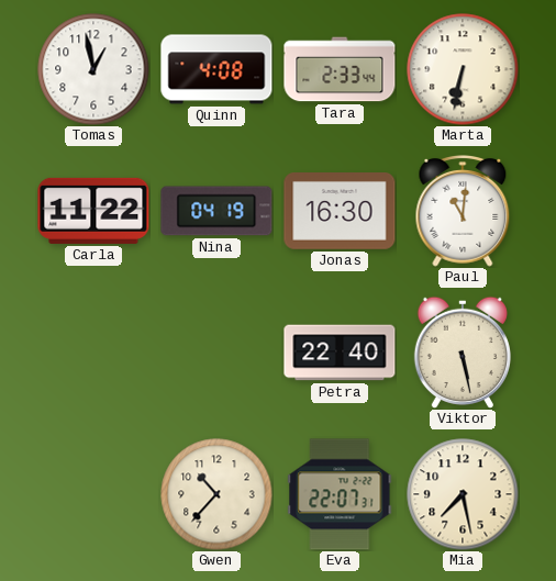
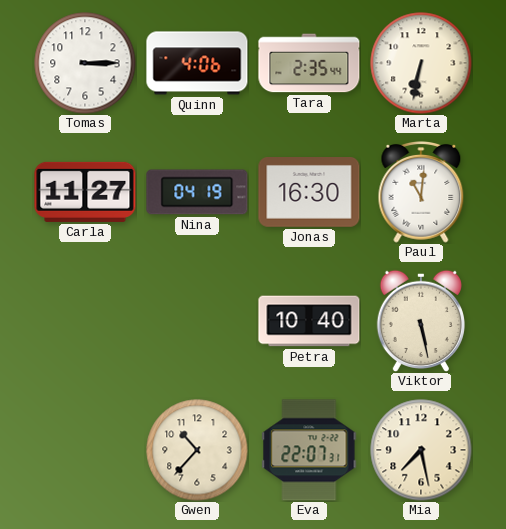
Tomas: 12:58 -> 3:15 (85, 63)
Quinn: 4:08 -> 4:06 (197, 63)
Tara: 2:33 -> 2:35 (309, 63)
Carla: 11:22 -> 11:27 (85, 192)
Petra: 22:40 -> 10:40 (309, 321)
